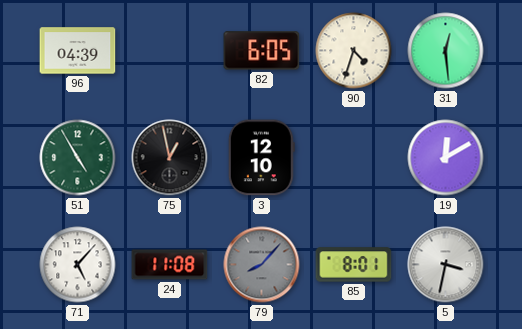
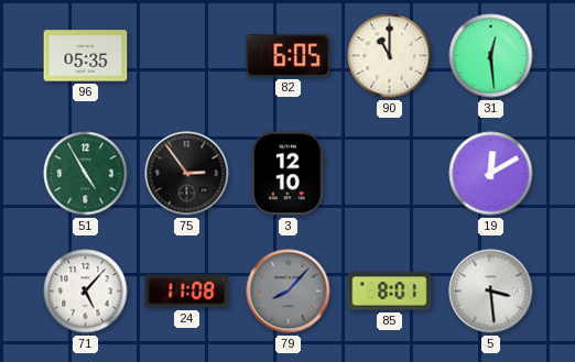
96: 04:39 -> 05:35 (86, 56)
90: 4:33 -> 11:00 (390, 56)
75: 12:58 -> 2:54 (187, 174)
5: 3:32 -> 3:29 (491, 292)
